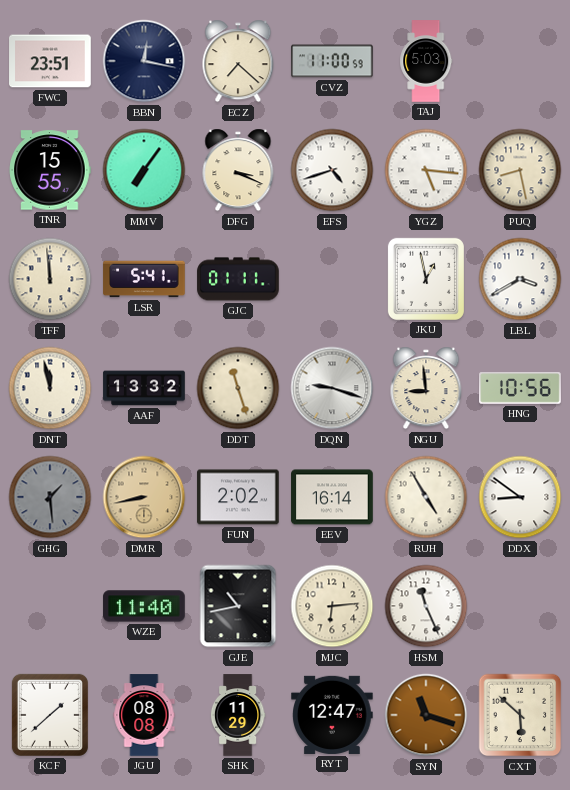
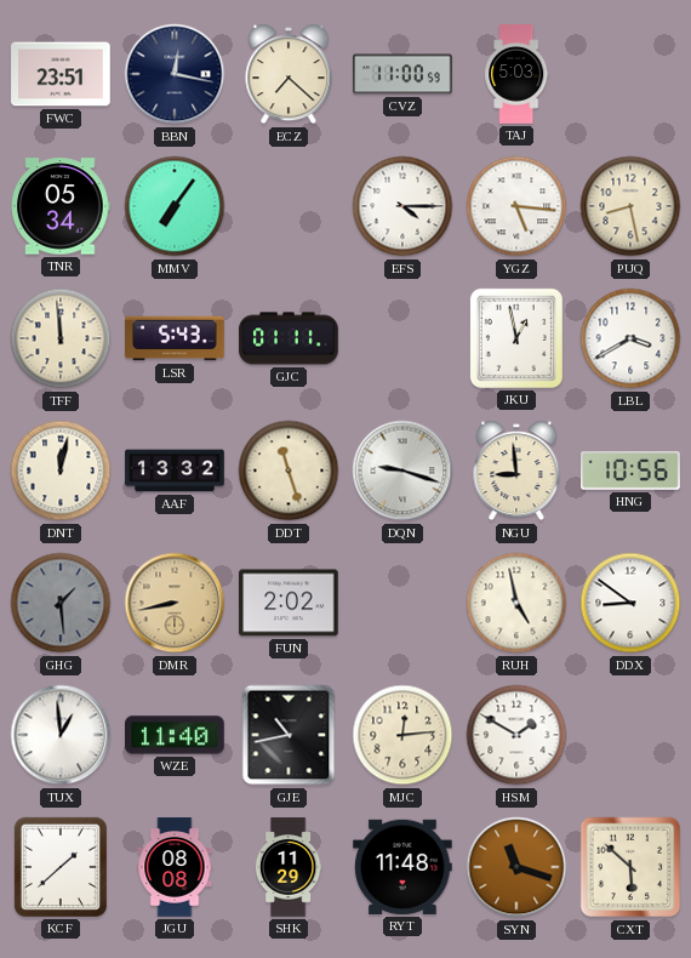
TNR: 15:55 -> 05:34 (61, 206)
DFG: 3:19 -> none (238, 170)
EFS: 4:42 -> 4:15 (402, 206)
LSR: 5:41 -> 5:43 (175, 338)
DNT: 11:58 -> 12:02 (61, 471)
EEV: 16:14 -> none (332, 497)
RUH: 4:55 -> 4:58 (516, 603)
TUX: none -> 12:59 (61, 735)
MJC: 6:14 -> 12:14 (402, 735)
HSM: 11:26 -> 1:50 (516, 735)
RYT: 12:47 -> 11:48 (402, 867)
